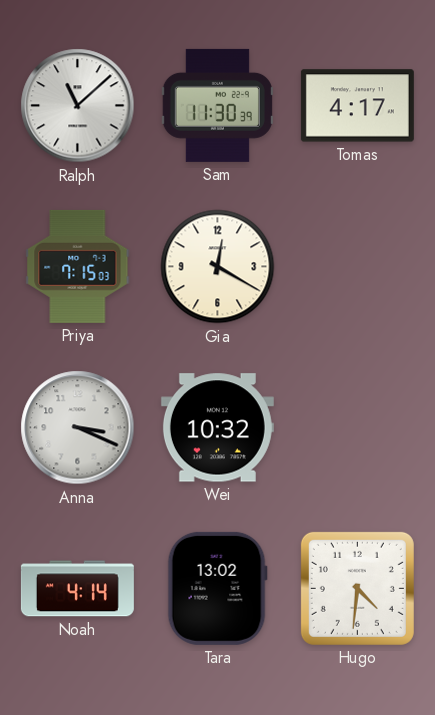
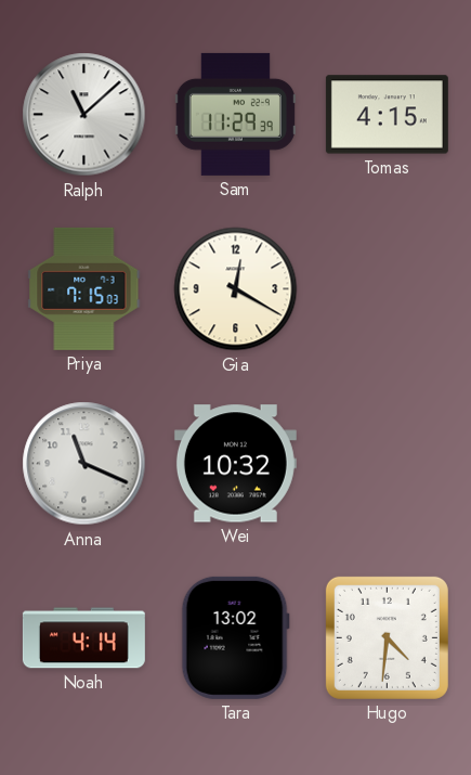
Sam: 11:30 -> 11:29 (235, 114)
Tomas: 4:17 -> 4:15 (387, 115)
Anna: 3:19 -> 11:19 (84, 464)
